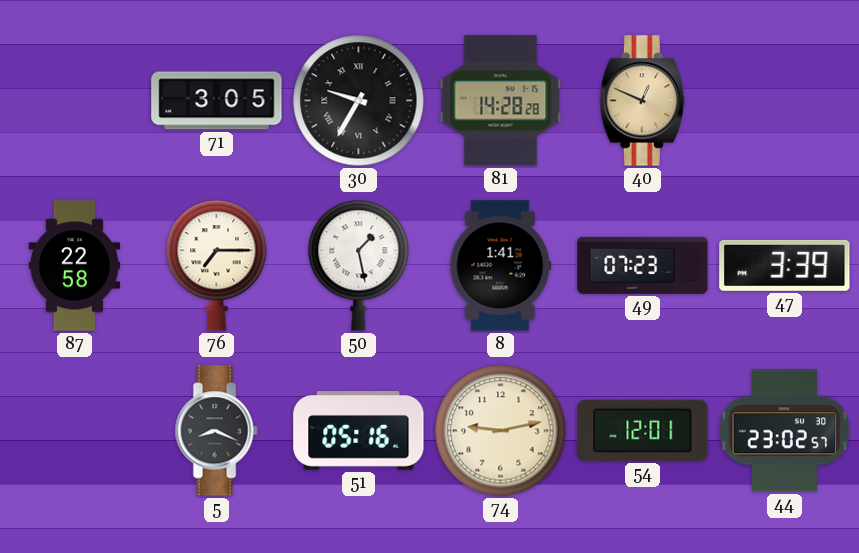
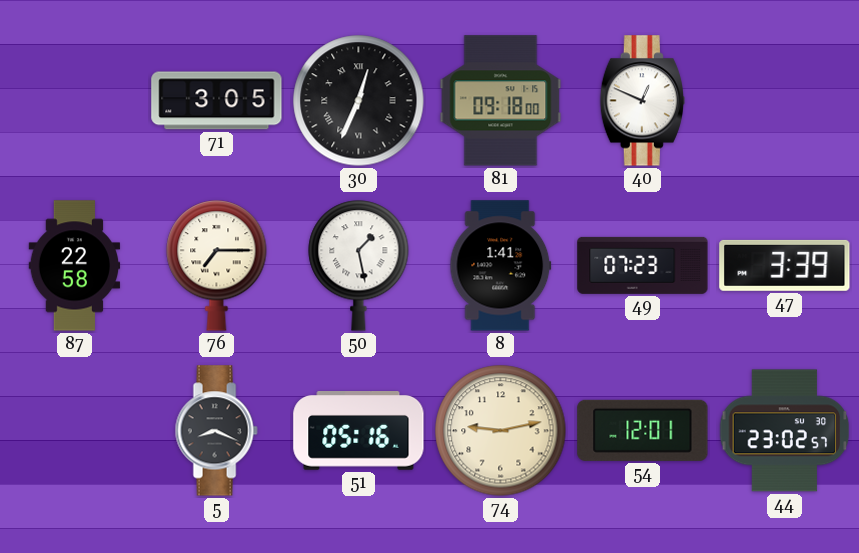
30: 9:35 -> 12:34 (359, 101)
81: 14:28 -> 09:18 (501, 101)
40 dial: champagne -> white (642, 101)
